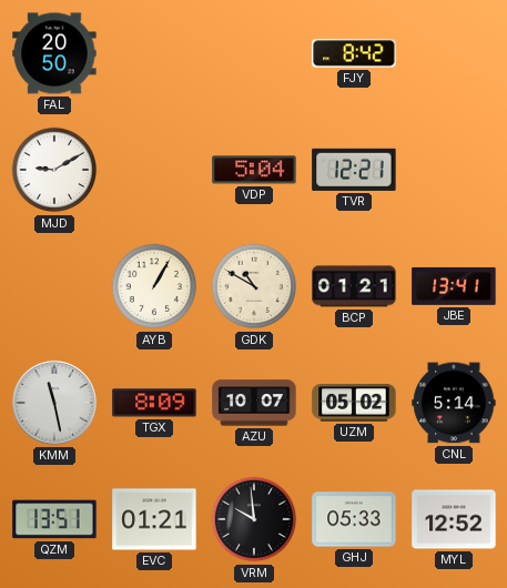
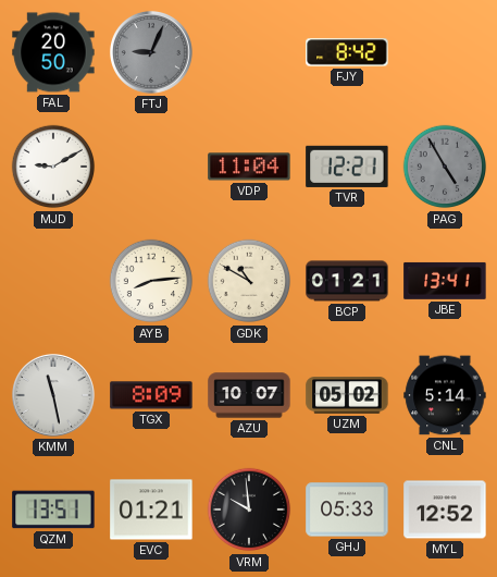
FTJ: none -> 9:04 (151, 52)
VDP: 5:04 -> 11:04 (249, 167)
PAG: none -> 4:55 (445, 167)
AYB: 1:05 -> 8:14 (151, 281)
